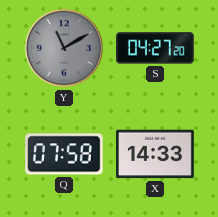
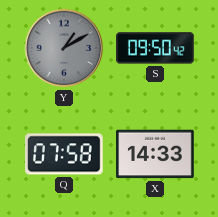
Y: 11:10 -> 1:10 (64, 48)
S: 04:27 -> 09:50 (156, 48)
